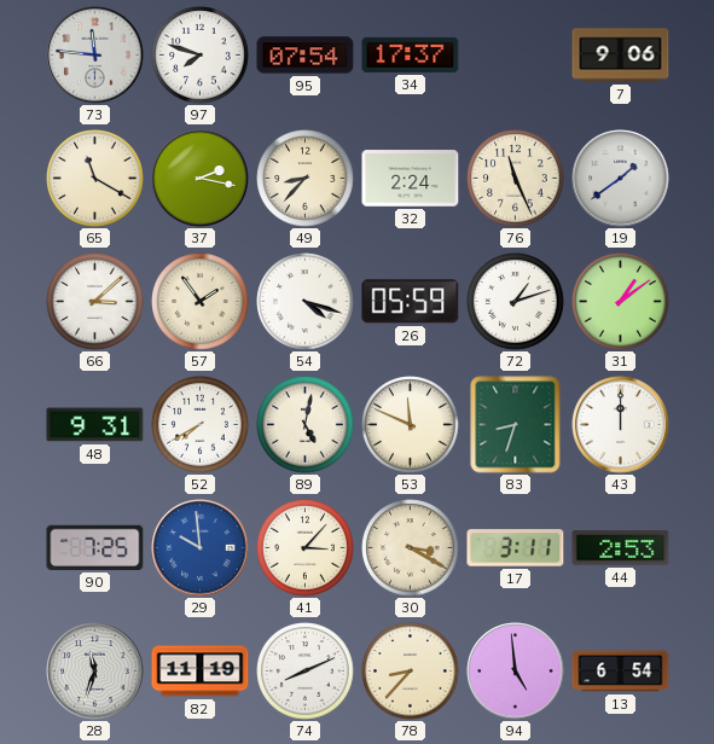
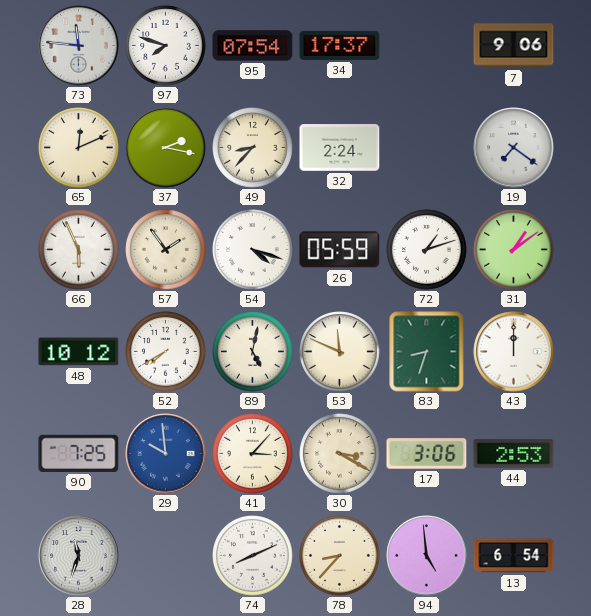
65: 11:20 -> 12:11 (79, 148)
76: 11:26 -> none (516, 179)
19: 1:39 -> 7:21 (514, 148)
66: 3:08 -> 5:56 (79, 250)
48: 9:31 -> 10:12 (79, 352)
17: 3:11 -> 3:06 (427, 454)
82: 11:19 -> none (201, 672)
